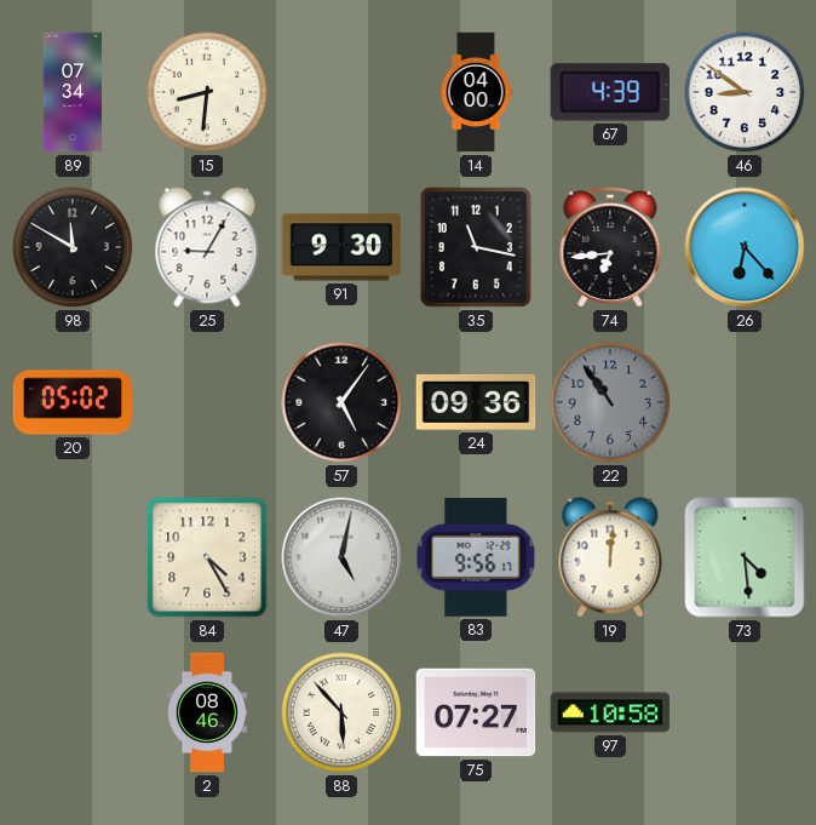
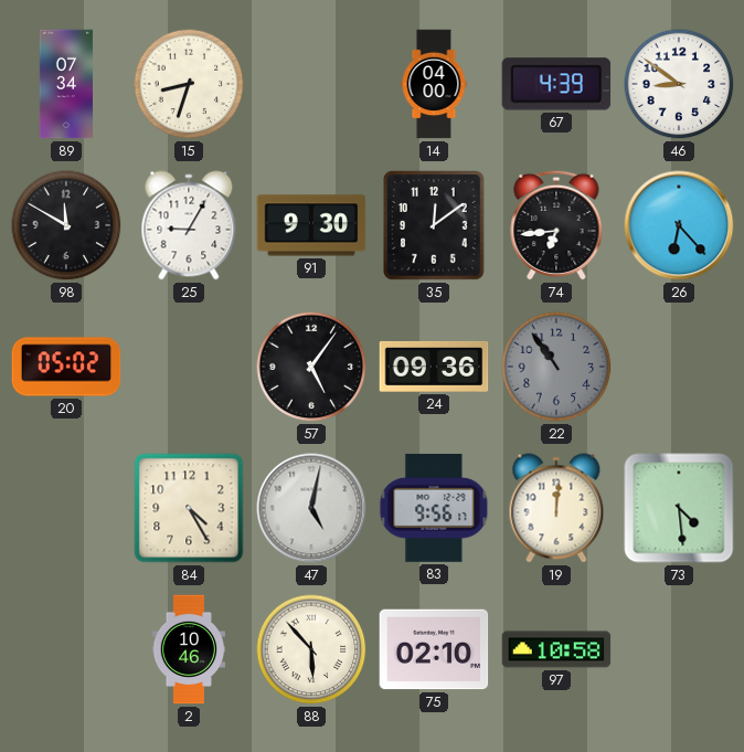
15: 8:31 -> 8:33 (189, 84)
35: 11:17 -> 12:09 (434, 225)
2: 08:46 -> 10:46 (189, 649)
75: 07:27 -> 02:10 (434, 649)
